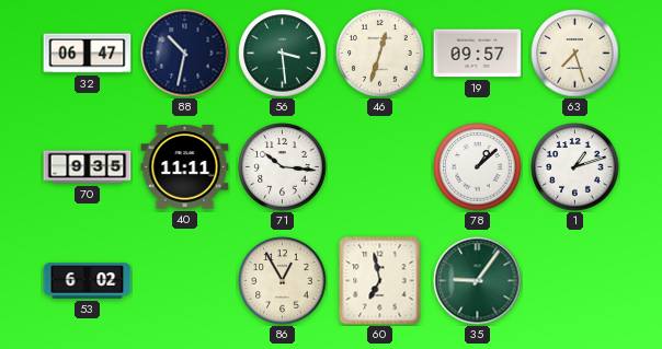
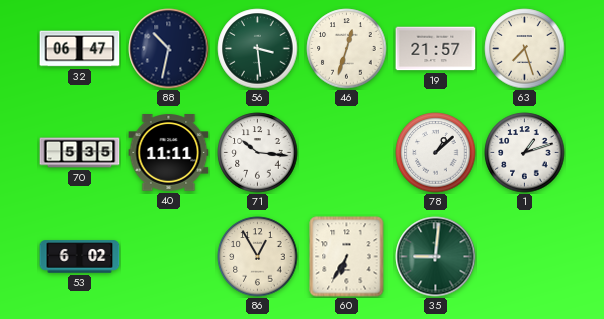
19: 09:57 -> 21:57 (436, 49)
70: 9:35 -> 5:35 (80, 153)
60: 6:58 -> 6:35 (347, 257)
35: 9:06 -> 9:01 (436, 257)
